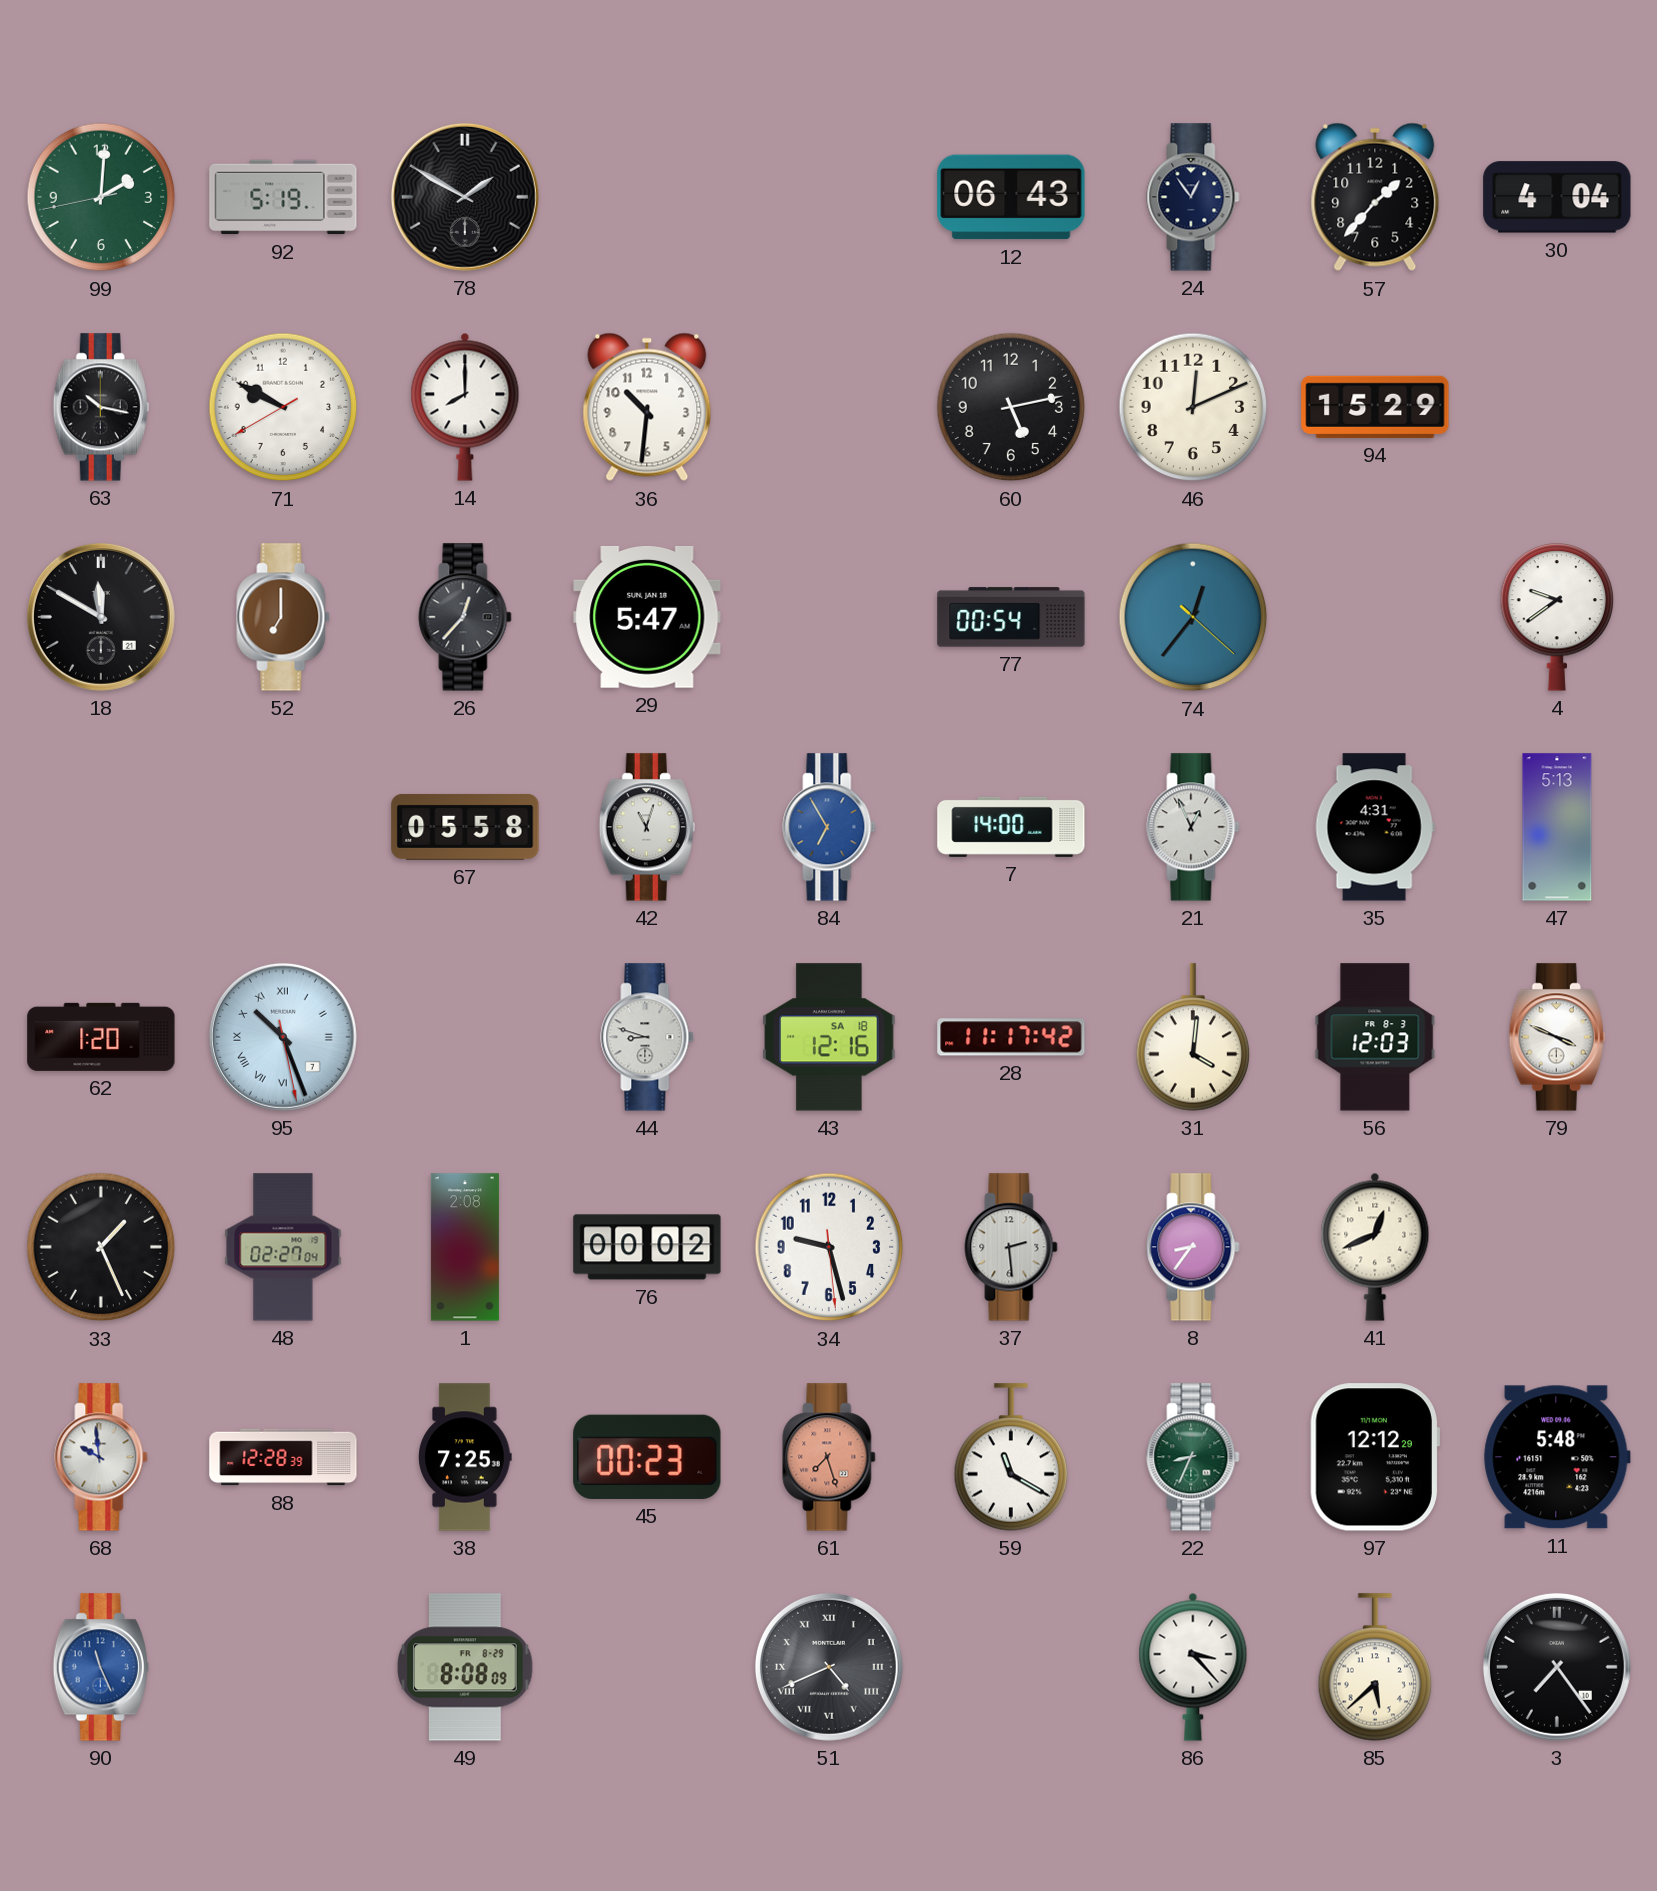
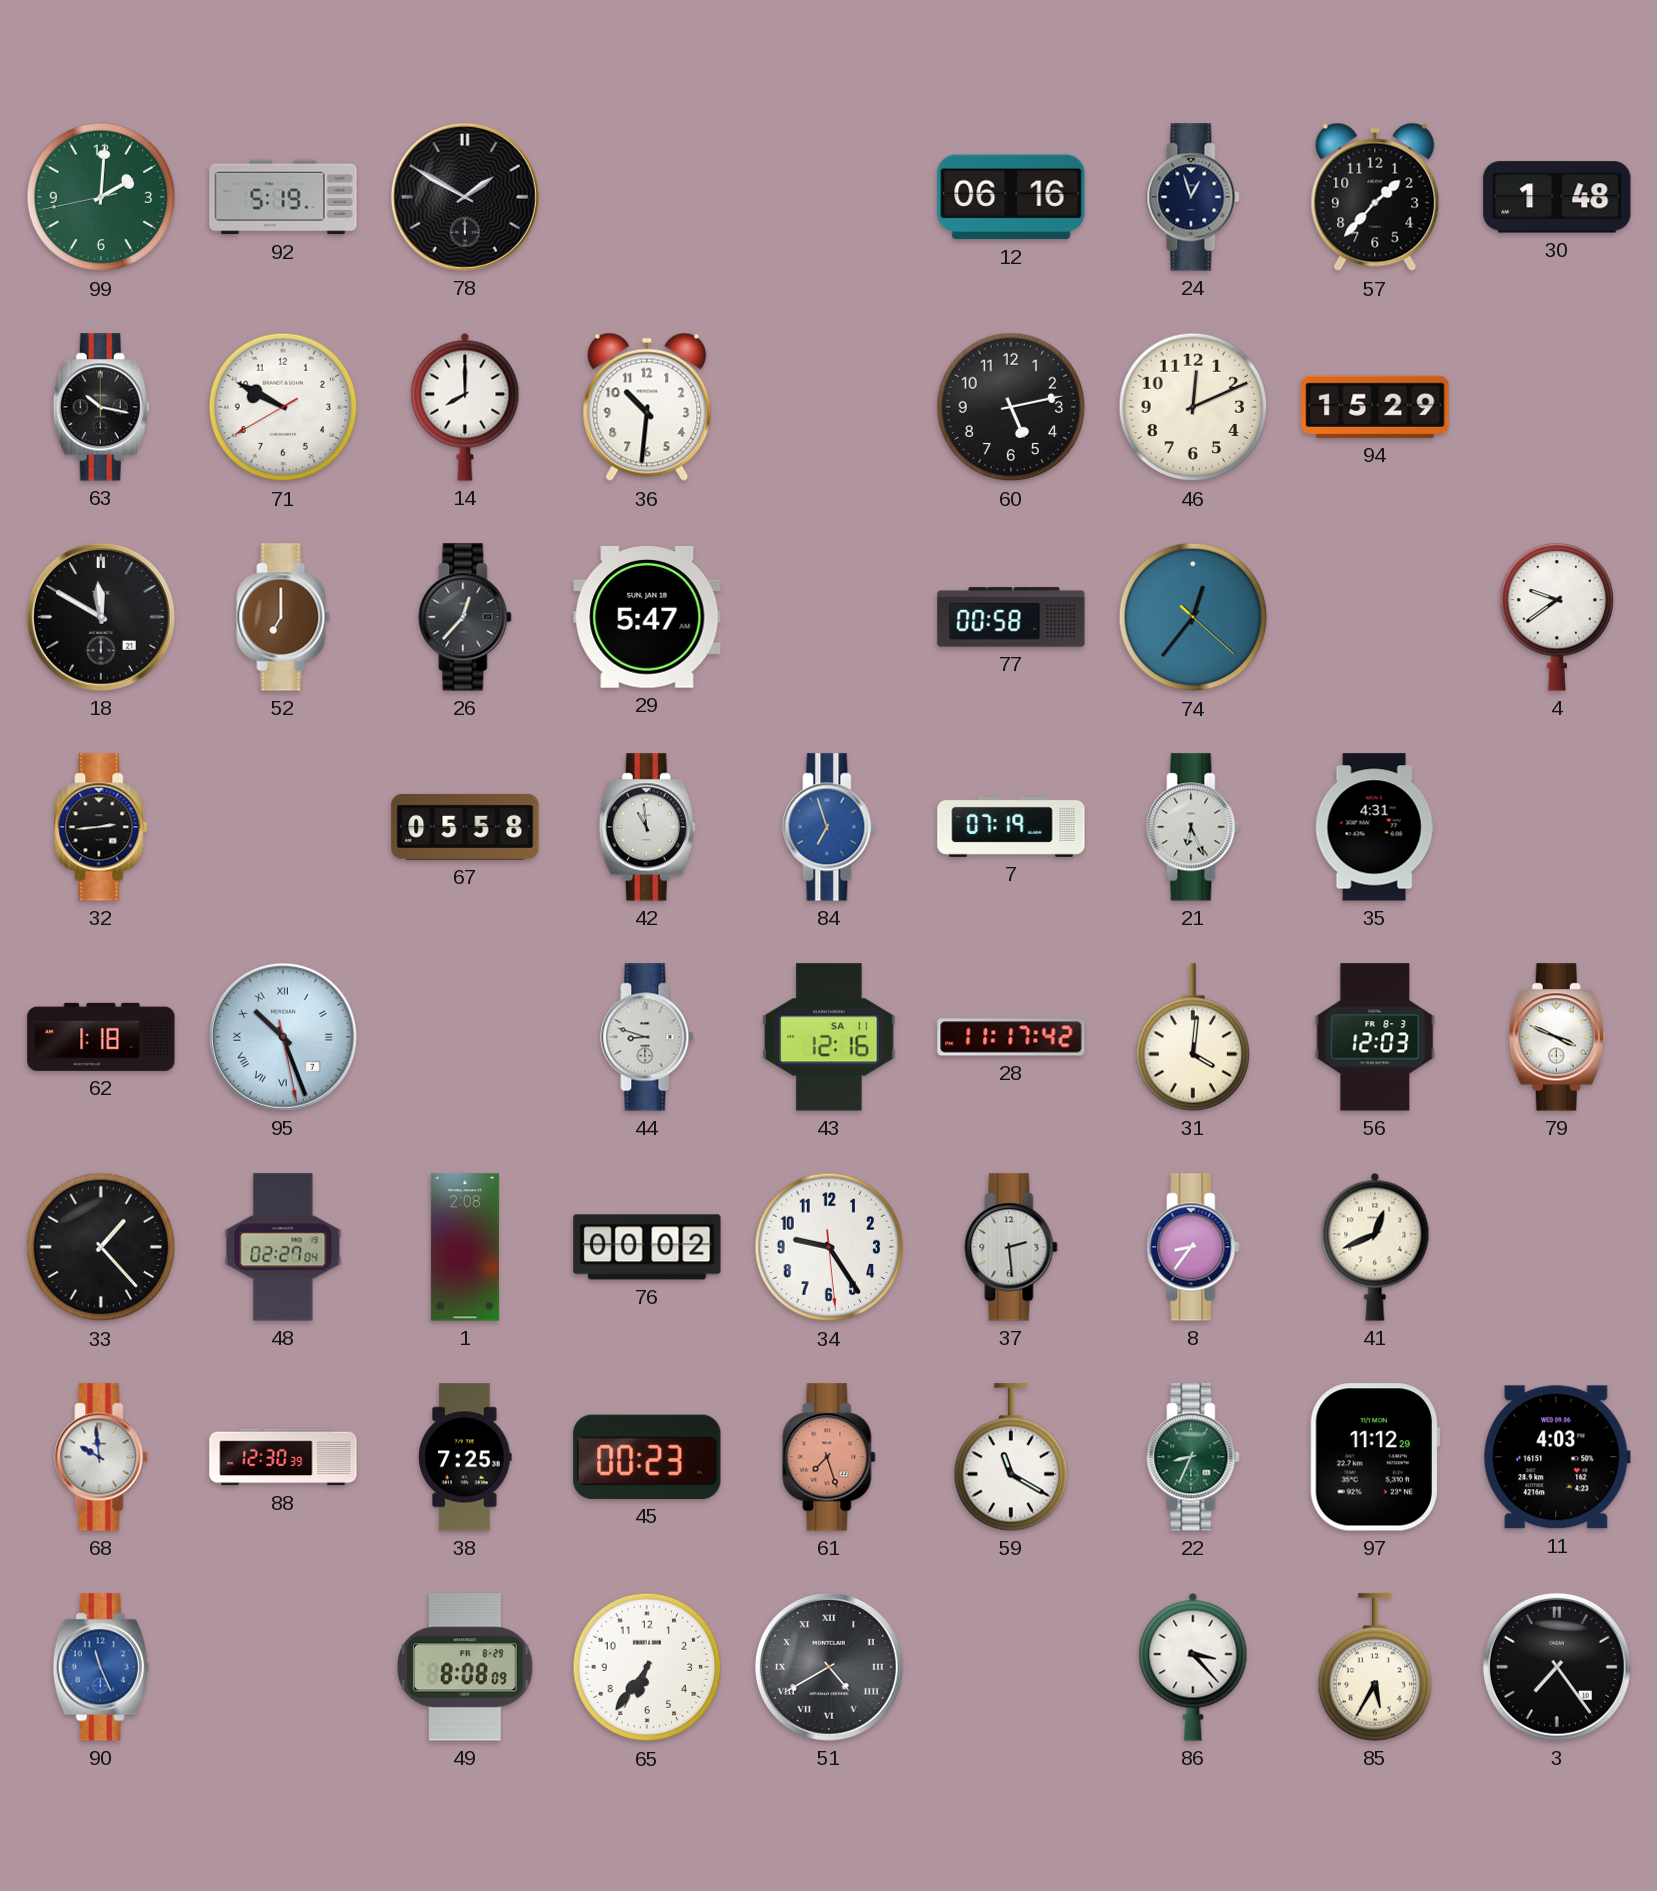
12: 06:43 -> 06:16 (1011, 197)
24: 12:54 -> 12:57 (1193, 197)
30: 4:04 -> 1:48 (1557, 197)
77: 00:54 -> 00:58 (1011, 617)
32: none -> 2:44 (101, 827)
42: 11:03 -> 10:59 (647, 827)
84: 6:55 -> 6:57 (829, 827)
7: 14:00 -> 07:19 (1011, 827)
21: 12:56 -> 6:26 (1193, 827)
47: 5:13 -> none (1557, 827)
62: 1:20 -> 1:18 (101, 1037)
43 date: SA 18 -> SA 11 (829, 1037)
33: 1:26 -> 1:23 (101, 1247)
34: 9:27 -> 9:24 (829, 1247)
88: 12:28 -> 12:30 (283, 1457)
97: 12:12 -> 11:12 (1374, 1457)
11: 5:48 -> 4:03 (1557, 1457)
65: none -> 6:36 (647, 1667)
51: 4:41 -> 4:40 (829, 1667)
85: 5:38 -> 5:35 (1375, 1667)
